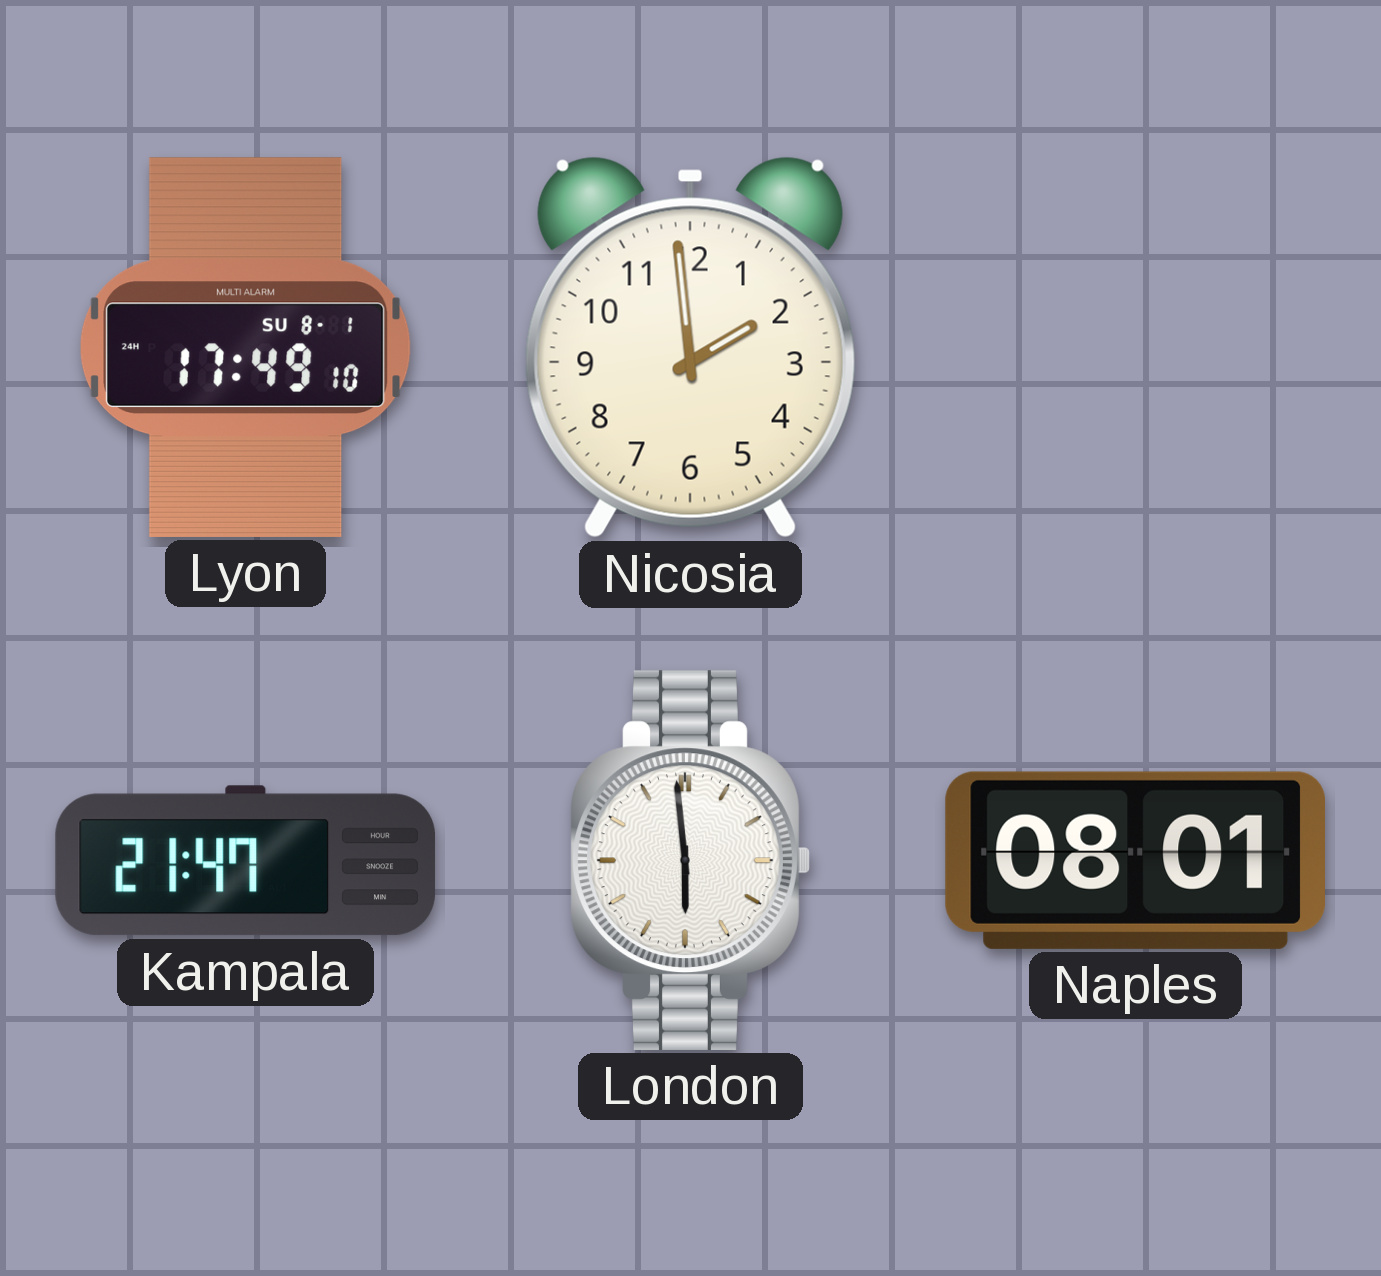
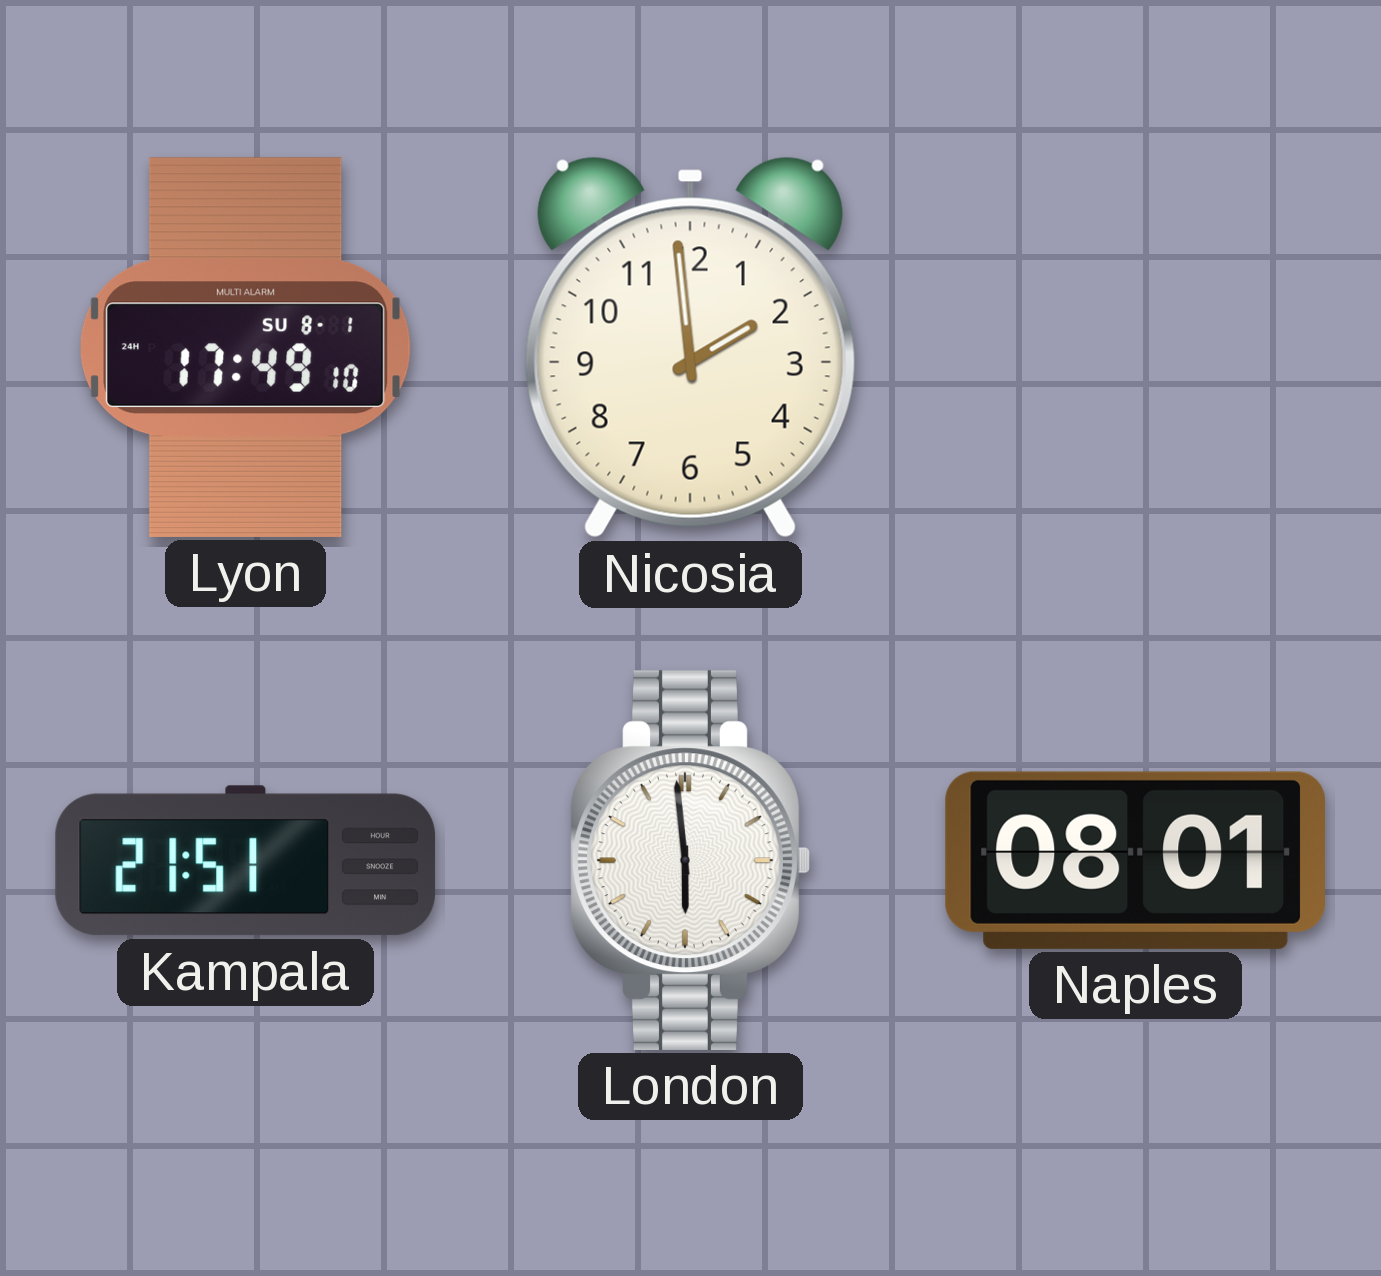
Kampala: 21:47 -> 21:51 (246, 861)
